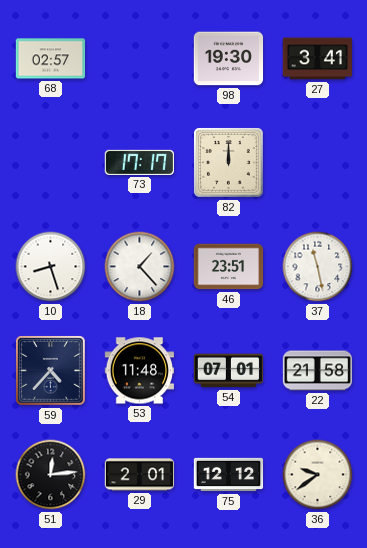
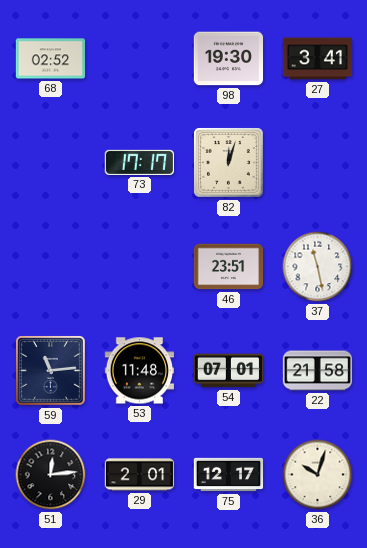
68: 02:57 -> 02:52 (51, 59)
82: 12:00 -> 12:03 (229, 163)
10: 8:27 -> none (51, 267)
18: 1:23 -> none (140, 267)
59: 4:37 -> 11:14 (51, 371)
75: 12:12 -> 12:17 (229, 475)
36: 9:39 -> 10:03 (318, 475)
